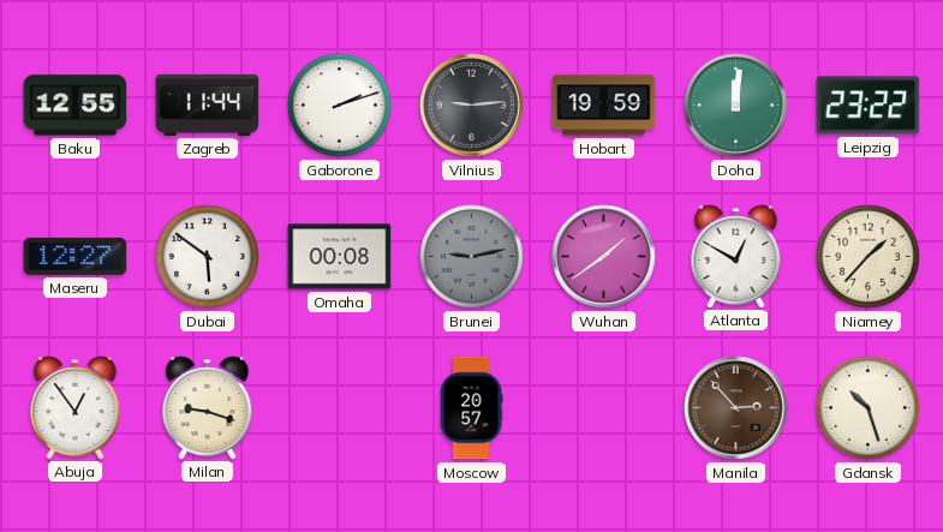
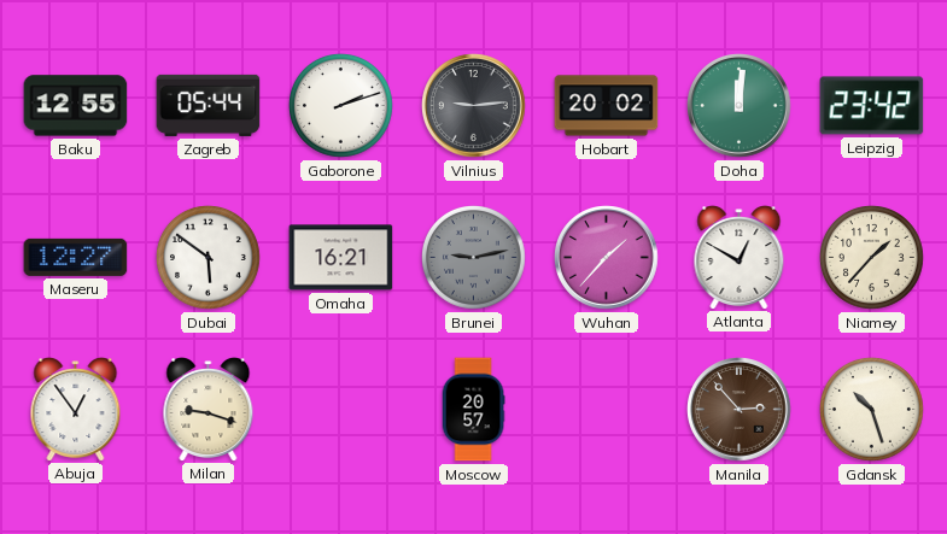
Zagreb: 11:44 -> 05:44 (209, 105)
Hobart: 19:59 -> 20:02 (607, 106)
Leipzig: 23:22 -> 23:42 (872, 106)
Omaha: 00:08 -> 16:21 (341, 258)
Wuhan: 1:39 -> 1:37 (607, 258)
